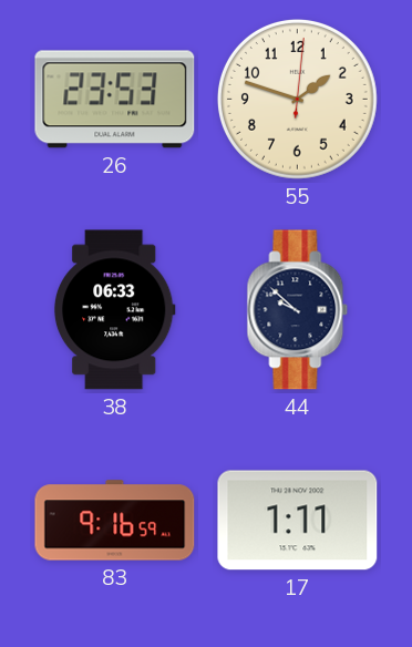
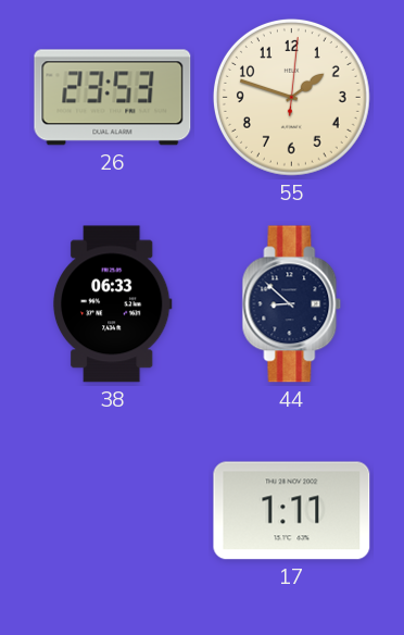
44: 9:52 -> 8:52 (292, 304)
83: 9:16 -> none (115, 521)
